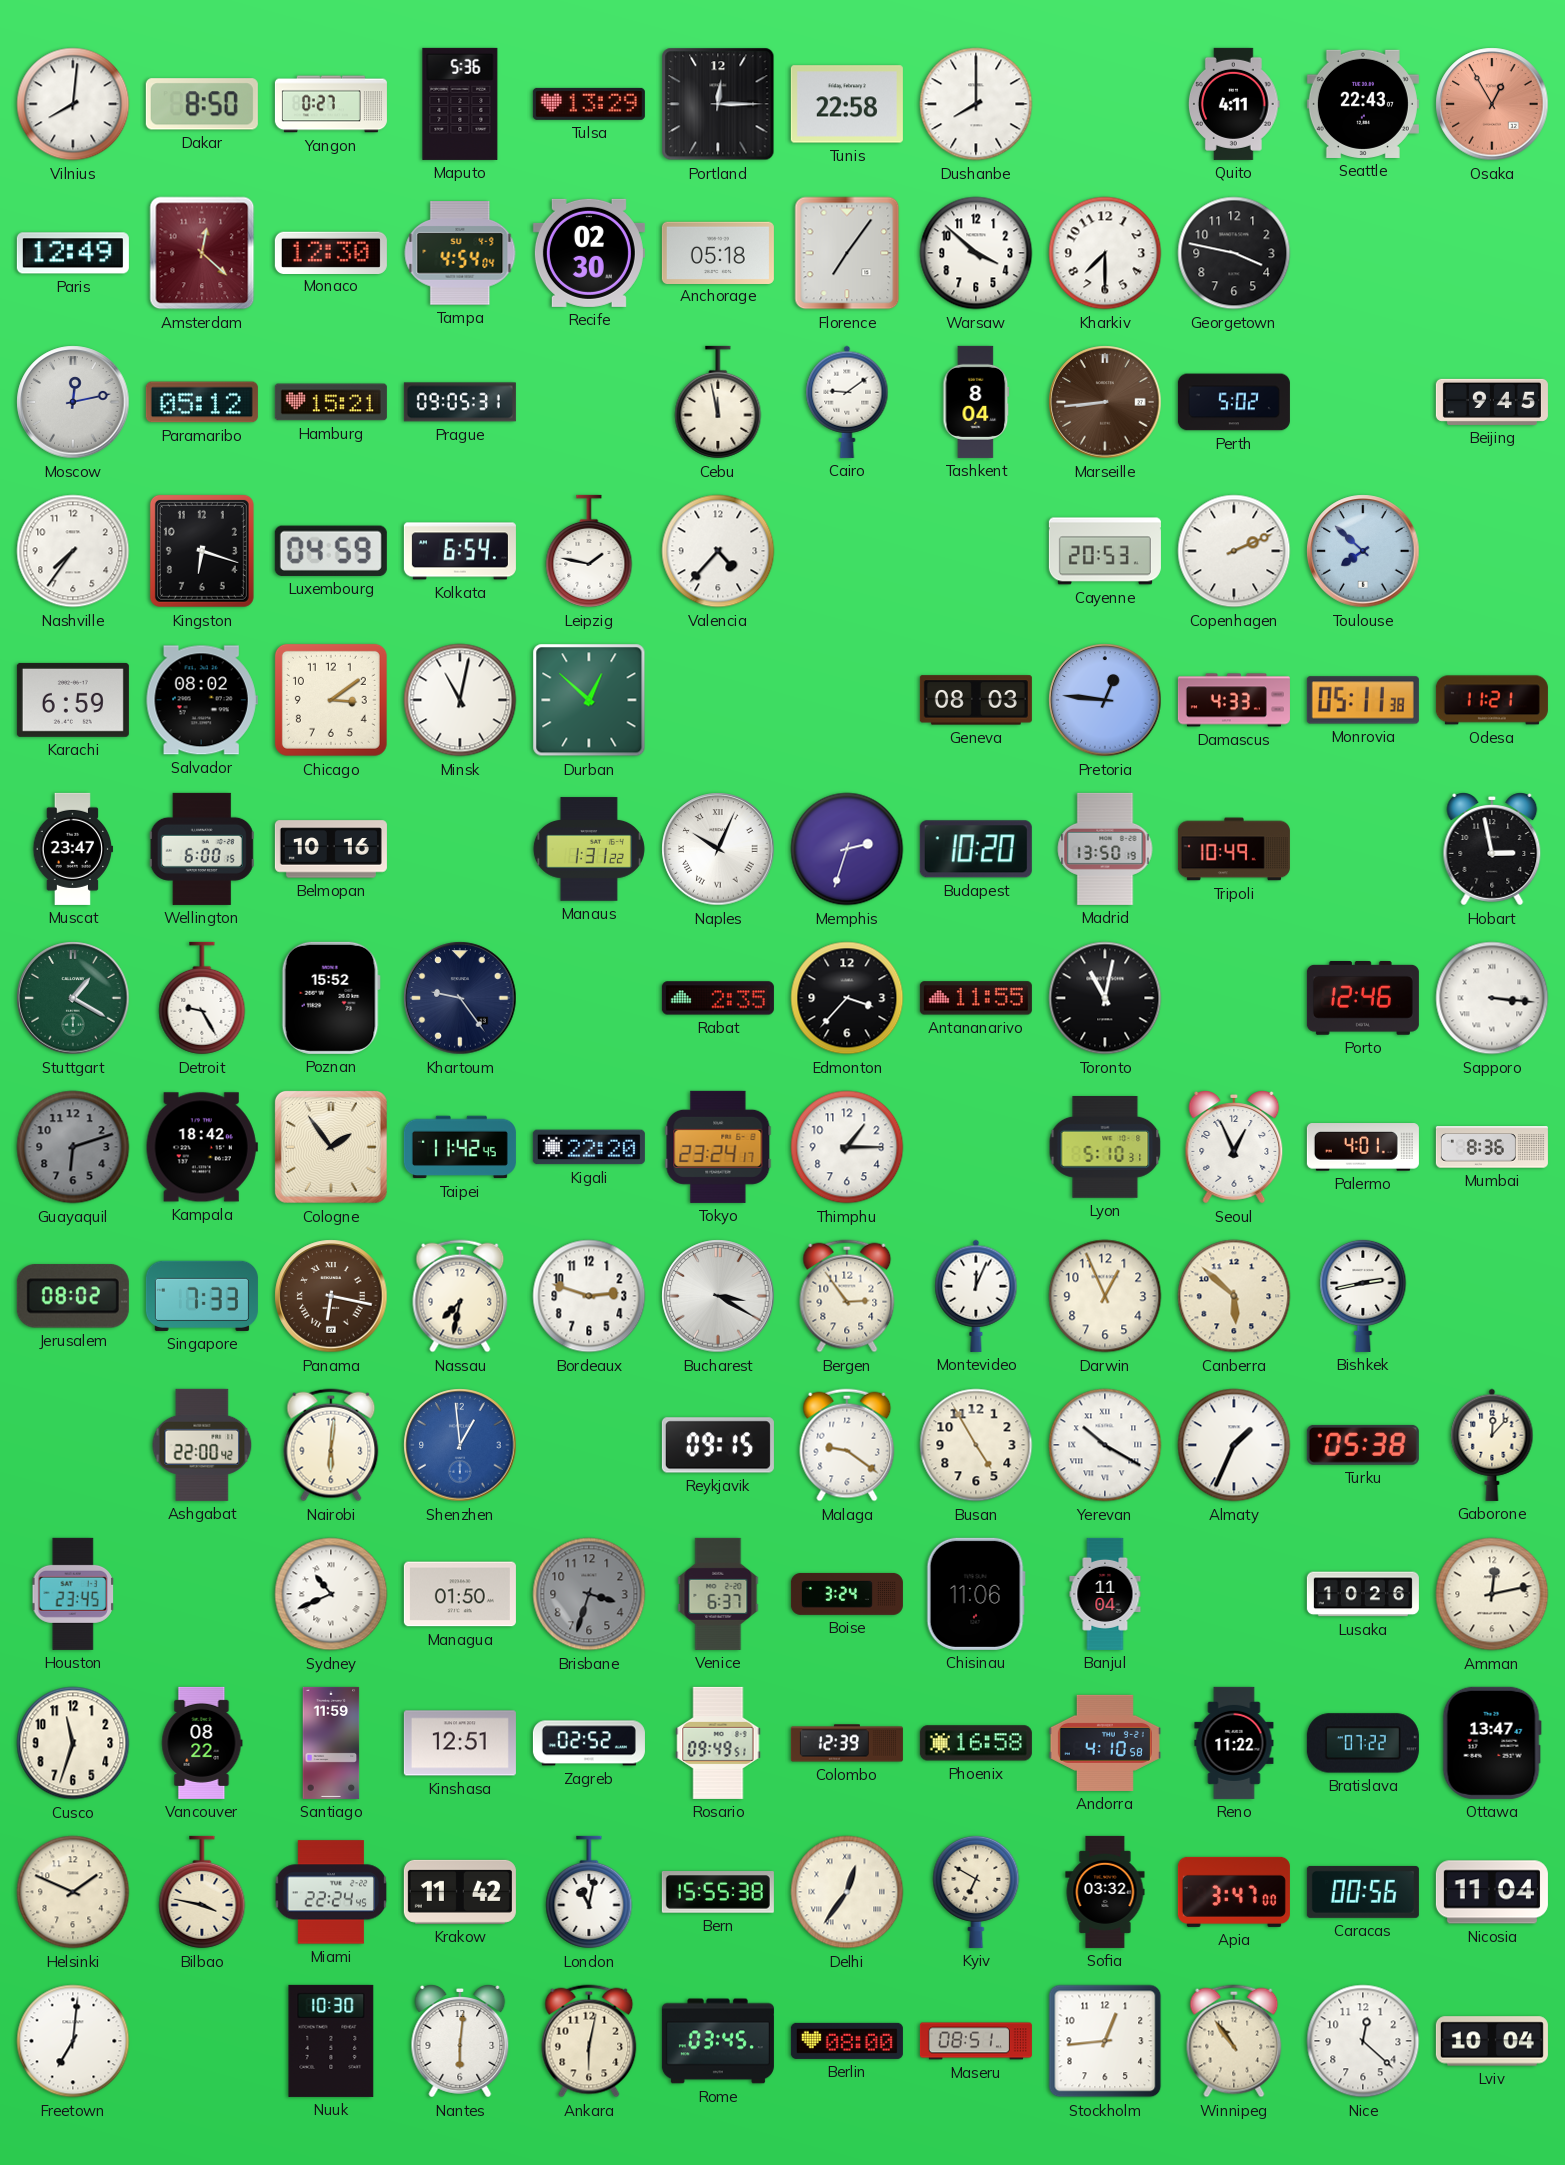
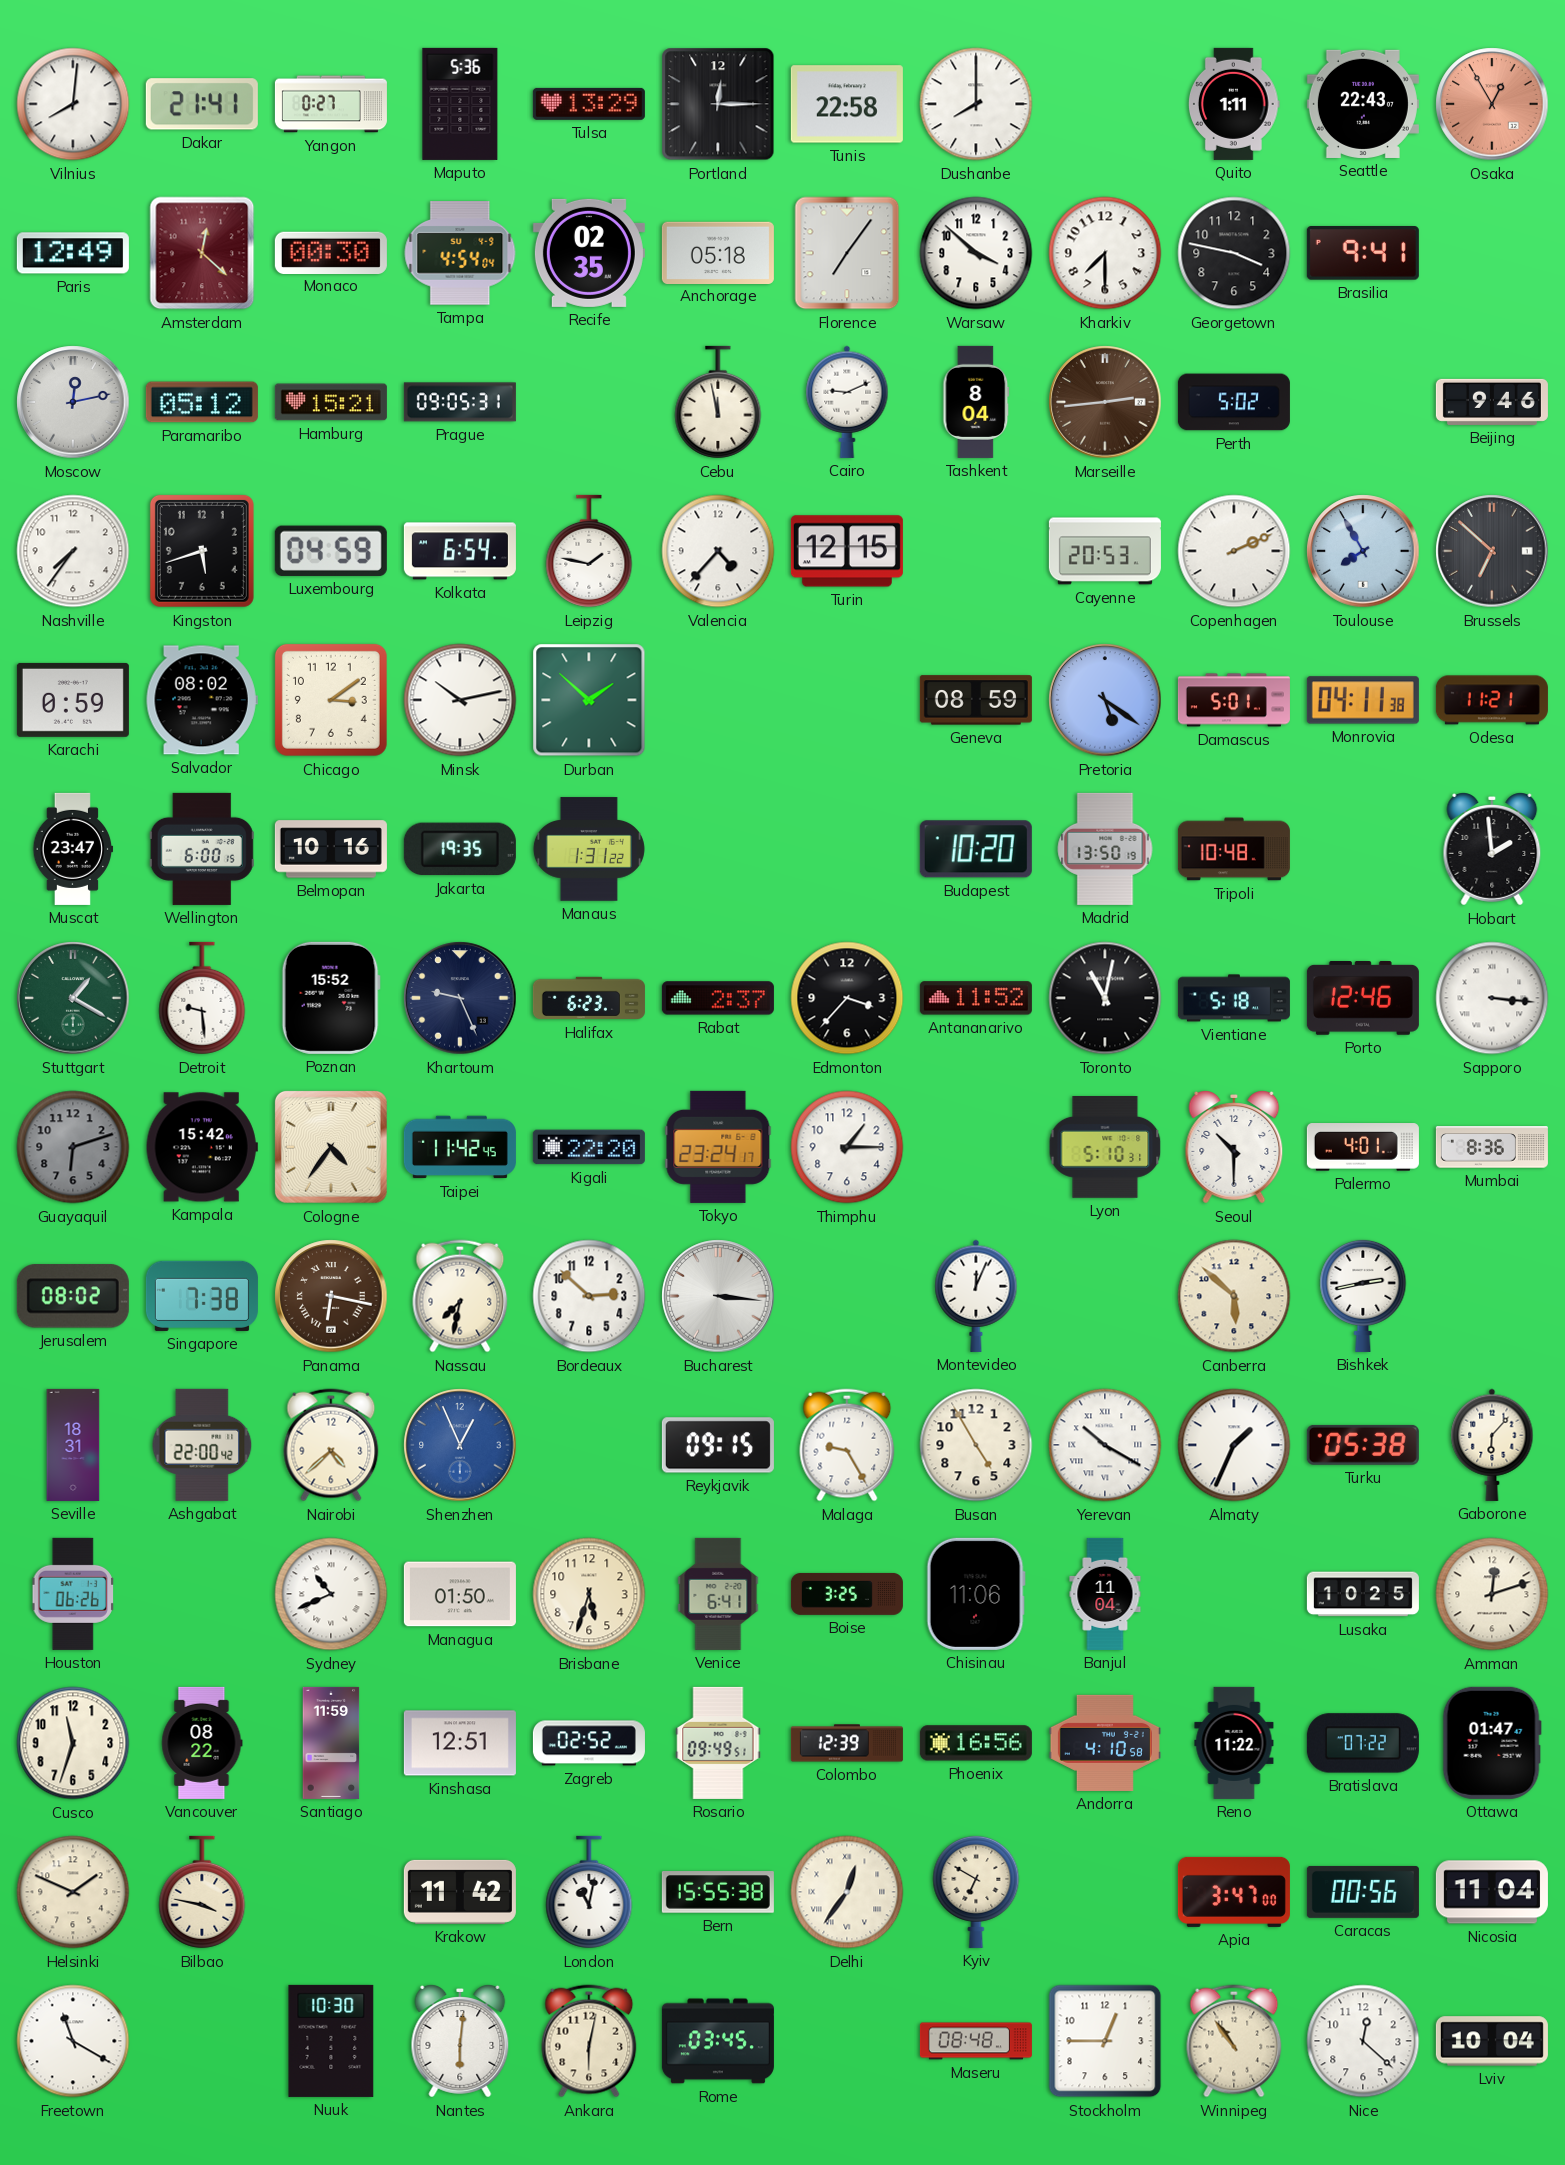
Dakar: 8:50 -> 21:41 (202, 104)
Quito: 4:11 -> 1:11 (1234, 104)
Monaco: 12:30 -> 00:30 (331, 252)
Recife: 02:30 -> 02:35 (589, 253)
Brasilia: none -> 9:41 (1363, 254)
Cairo: 9:09 -> 9:11 (847, 402)
Marseille: 8:44 -> 2:44 (1105, 402)
Beijing: 9:45 -> 9:46 (1492, 402)
Kingston: 6:18 -> 5:42 (202, 551)
Turin: none -> 12:15 (847, 551)
Toulouse: 7:52 -> 7:55 (1363, 551)
Brussels: none -> 6:52 (1492, 551)
Karachi: 6:59 -> 0:59 (73, 700)
Minsk: 11:02 -> 10:13 (460, 700)
Durban: 12:52 -> 1:52 (589, 700)
Geneva: 08:03 -> 08:59 (976, 700)
Pretoria: 12:46 -> 5:21 (1105, 700)
Damascus: 4:33 -> 5:01 (1234, 700)
Monrovia: 05:11 -> 04:11 (1363, 700)
Jakarta: none -> 19:35 (460, 849)
Naples: 10:04 -> none (718, 849)
Memphis: 2:33 -> none (847, 849)
Tripoli: 10:49 -> 10:48 (1234, 849)
Hobart: 2:58 -> 1:59 (1492, 849)
Detroit: 9:25 -> 9:29 (202, 998)
Khartoum: 9:24 -> 9:26 (460, 998)
Halifax: none -> 6:23 (589, 998)
Rabat: 2:35 -> 2:37 (718, 998)
Antananarivo: 11:55 -> 11:52 (976, 998)
Vientiane: none -> 5:18 (1234, 998)
Kampala: 18:42 -> 15:42 (202, 1147)
Cologne: 1:54 -> 4:36 (331, 1147)
Seoul: 12:56 -> 10:30 (1234, 1147)
Singapore: 7:33 -> 7:38 (202, 1296)
Bordeaux: 2:48 -> 2:52 (589, 1296)
Bucharest: 3:20 -> 3:16 (718, 1296)
Bergen: 2:54 -> none (847, 1296)
Darwin: 12:56 -> none (1105, 1296)
Seville: none -> 18:31 (73, 1445)
Nairobi: 6:01 -> 4:38 (331, 1445)
Shenzhen: 12:59 -> 12:56 (460, 1445)
Malaga: 9:21 -> 9:25 (847, 1445)
Gaborone: 12:07 -> 6:07 (1492, 1445)
Houston: 23:45 -> 06:26 (73, 1594)
Brisbane: 3:33 -> 5:33 (589, 1594)
Brisbane dial: grey -> cream (589, 1594)
Venice: 6:37 -> 6:41 (718, 1594)
Boise: 3:24 -> 3:25 (847, 1594)
Lusaka: 10:26 -> 10:25 (1363, 1594)
Amman: 12:13 -> 12:12 (1492, 1594)
Phoenix: 16:58 -> 16:56 (976, 1743)
Ottawa: 13:47 -> 01:47 (1492, 1743)
Miami: 22:24 -> none (331, 1892)
Sofia: 03:32 -> none (1105, 1892)
Freetown: 7:01 -> 11:20 (73, 2041)
Berlin: 08:00 -> none (847, 2041)
Maseru: 08:51 -> 08:48 (976, 2041)
Stockholm: 12:44 -> 12:45 (1105, 2041)
